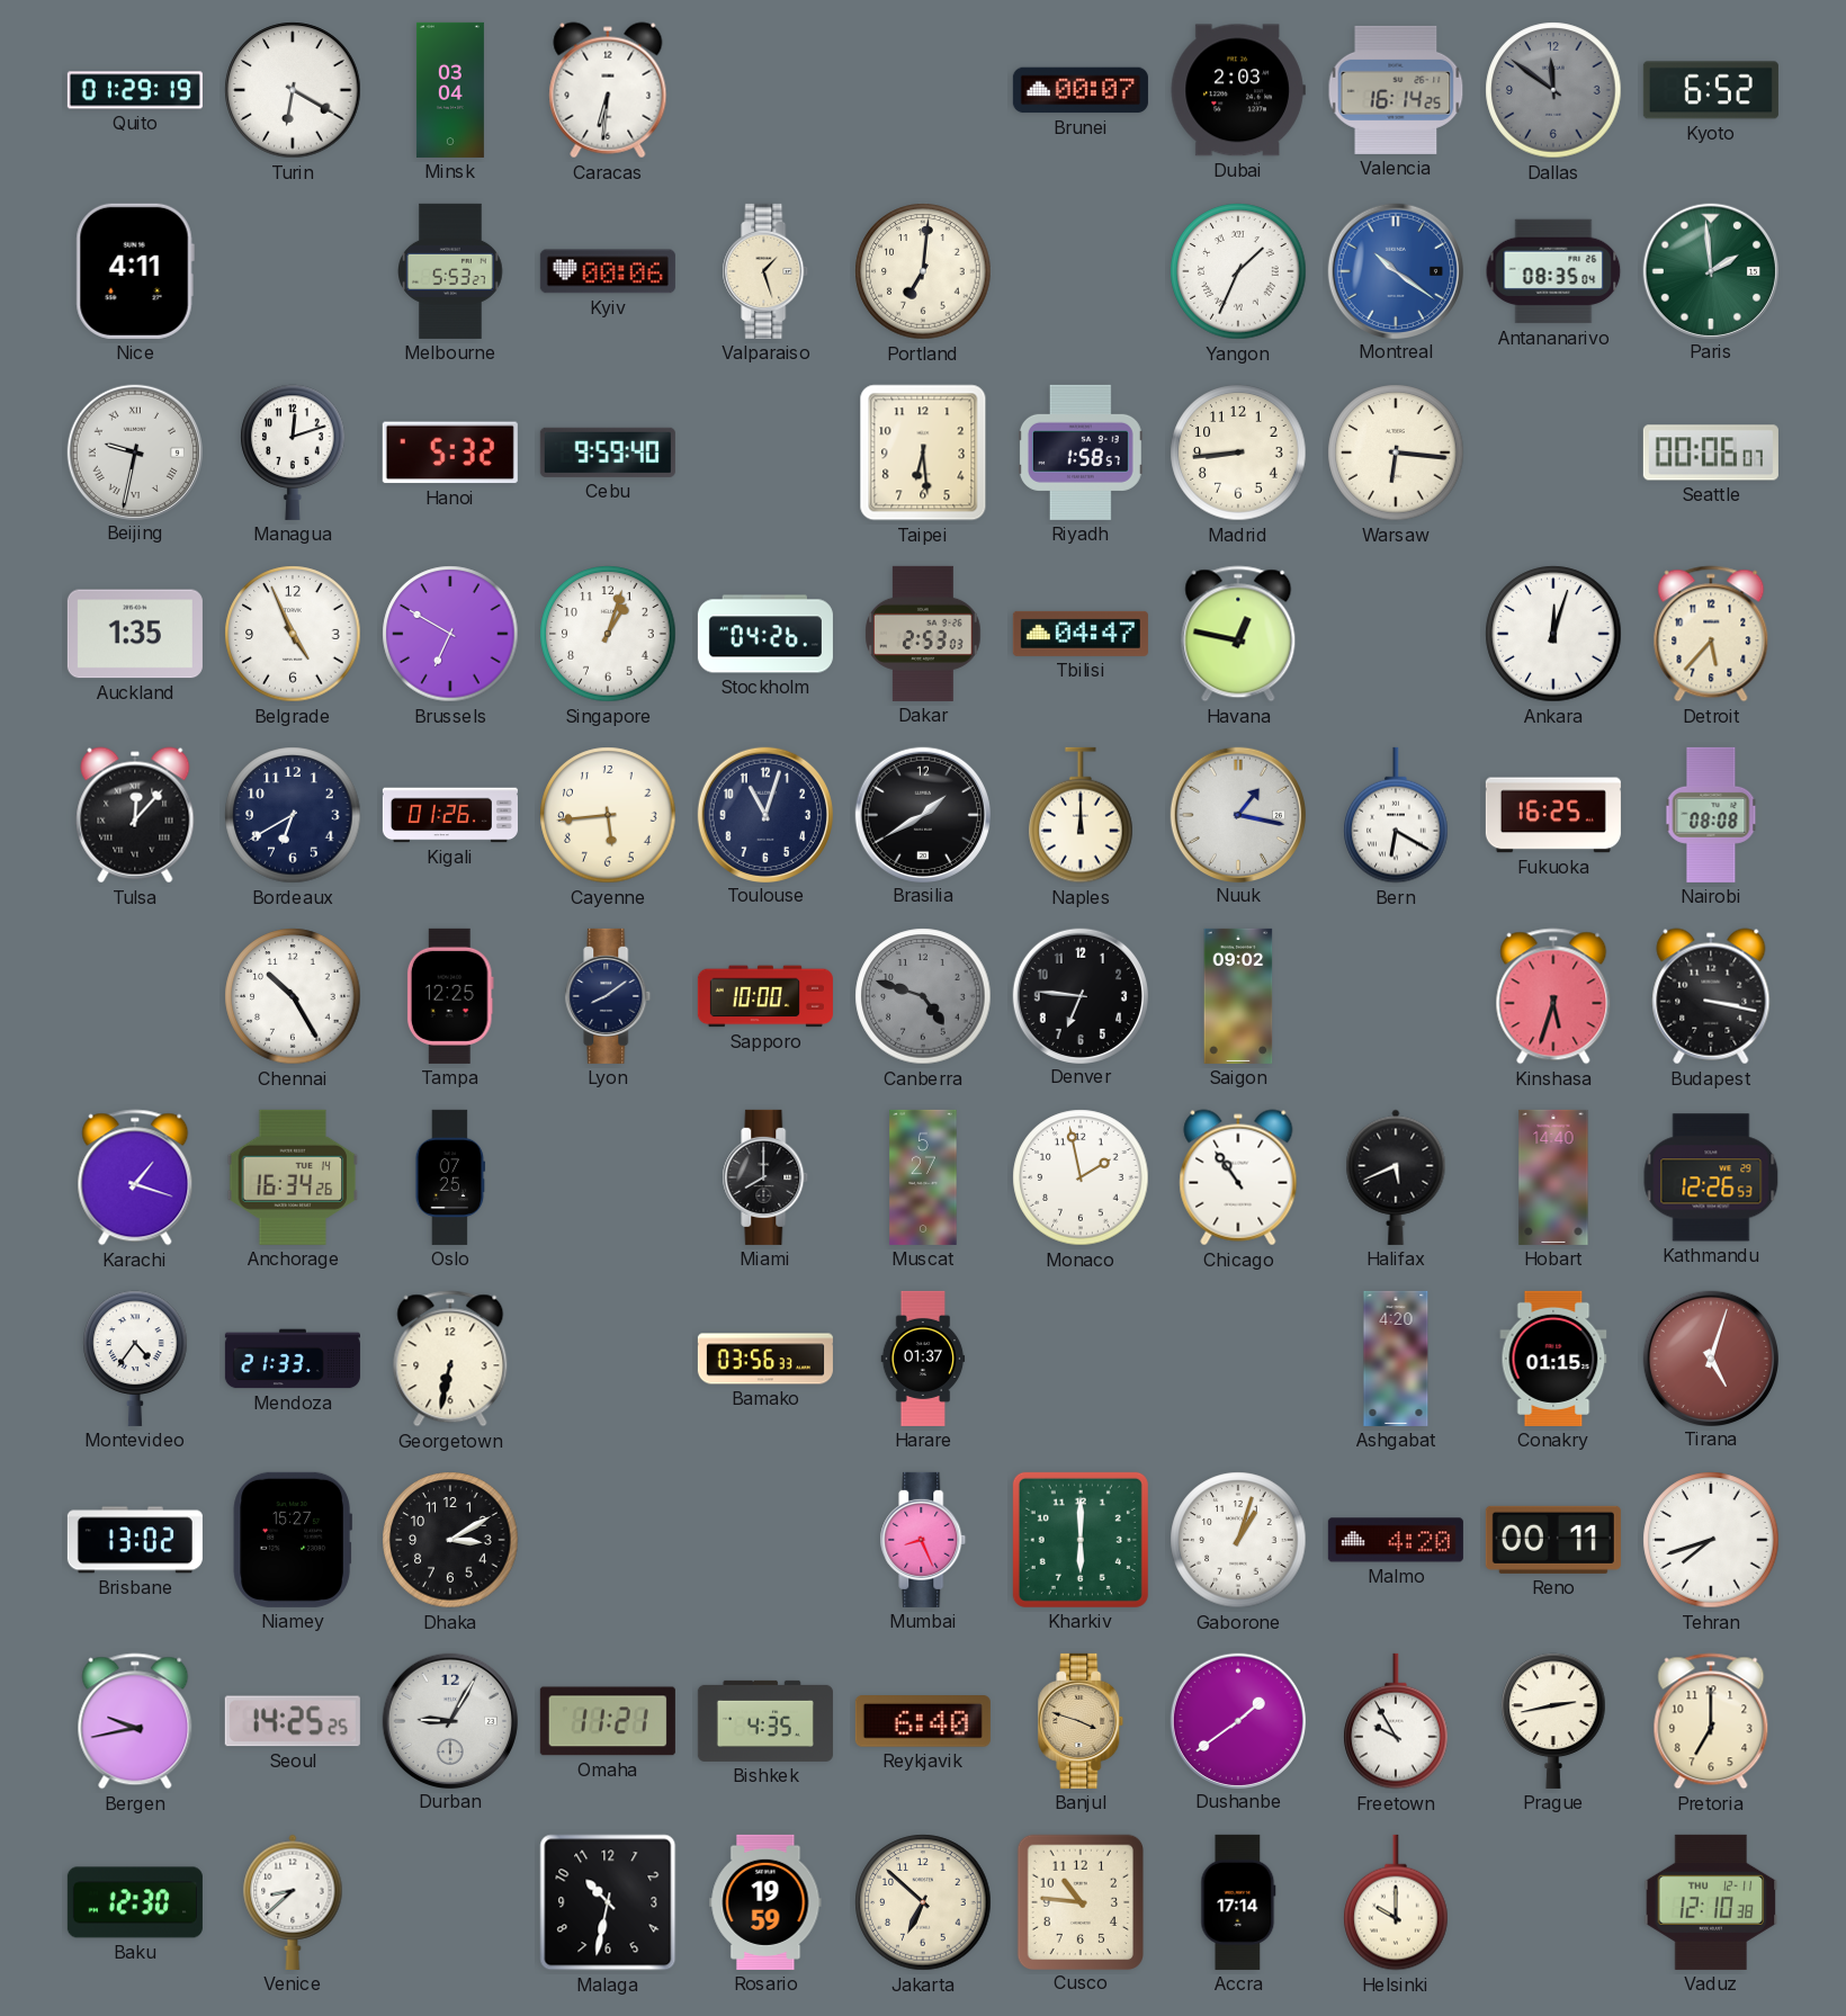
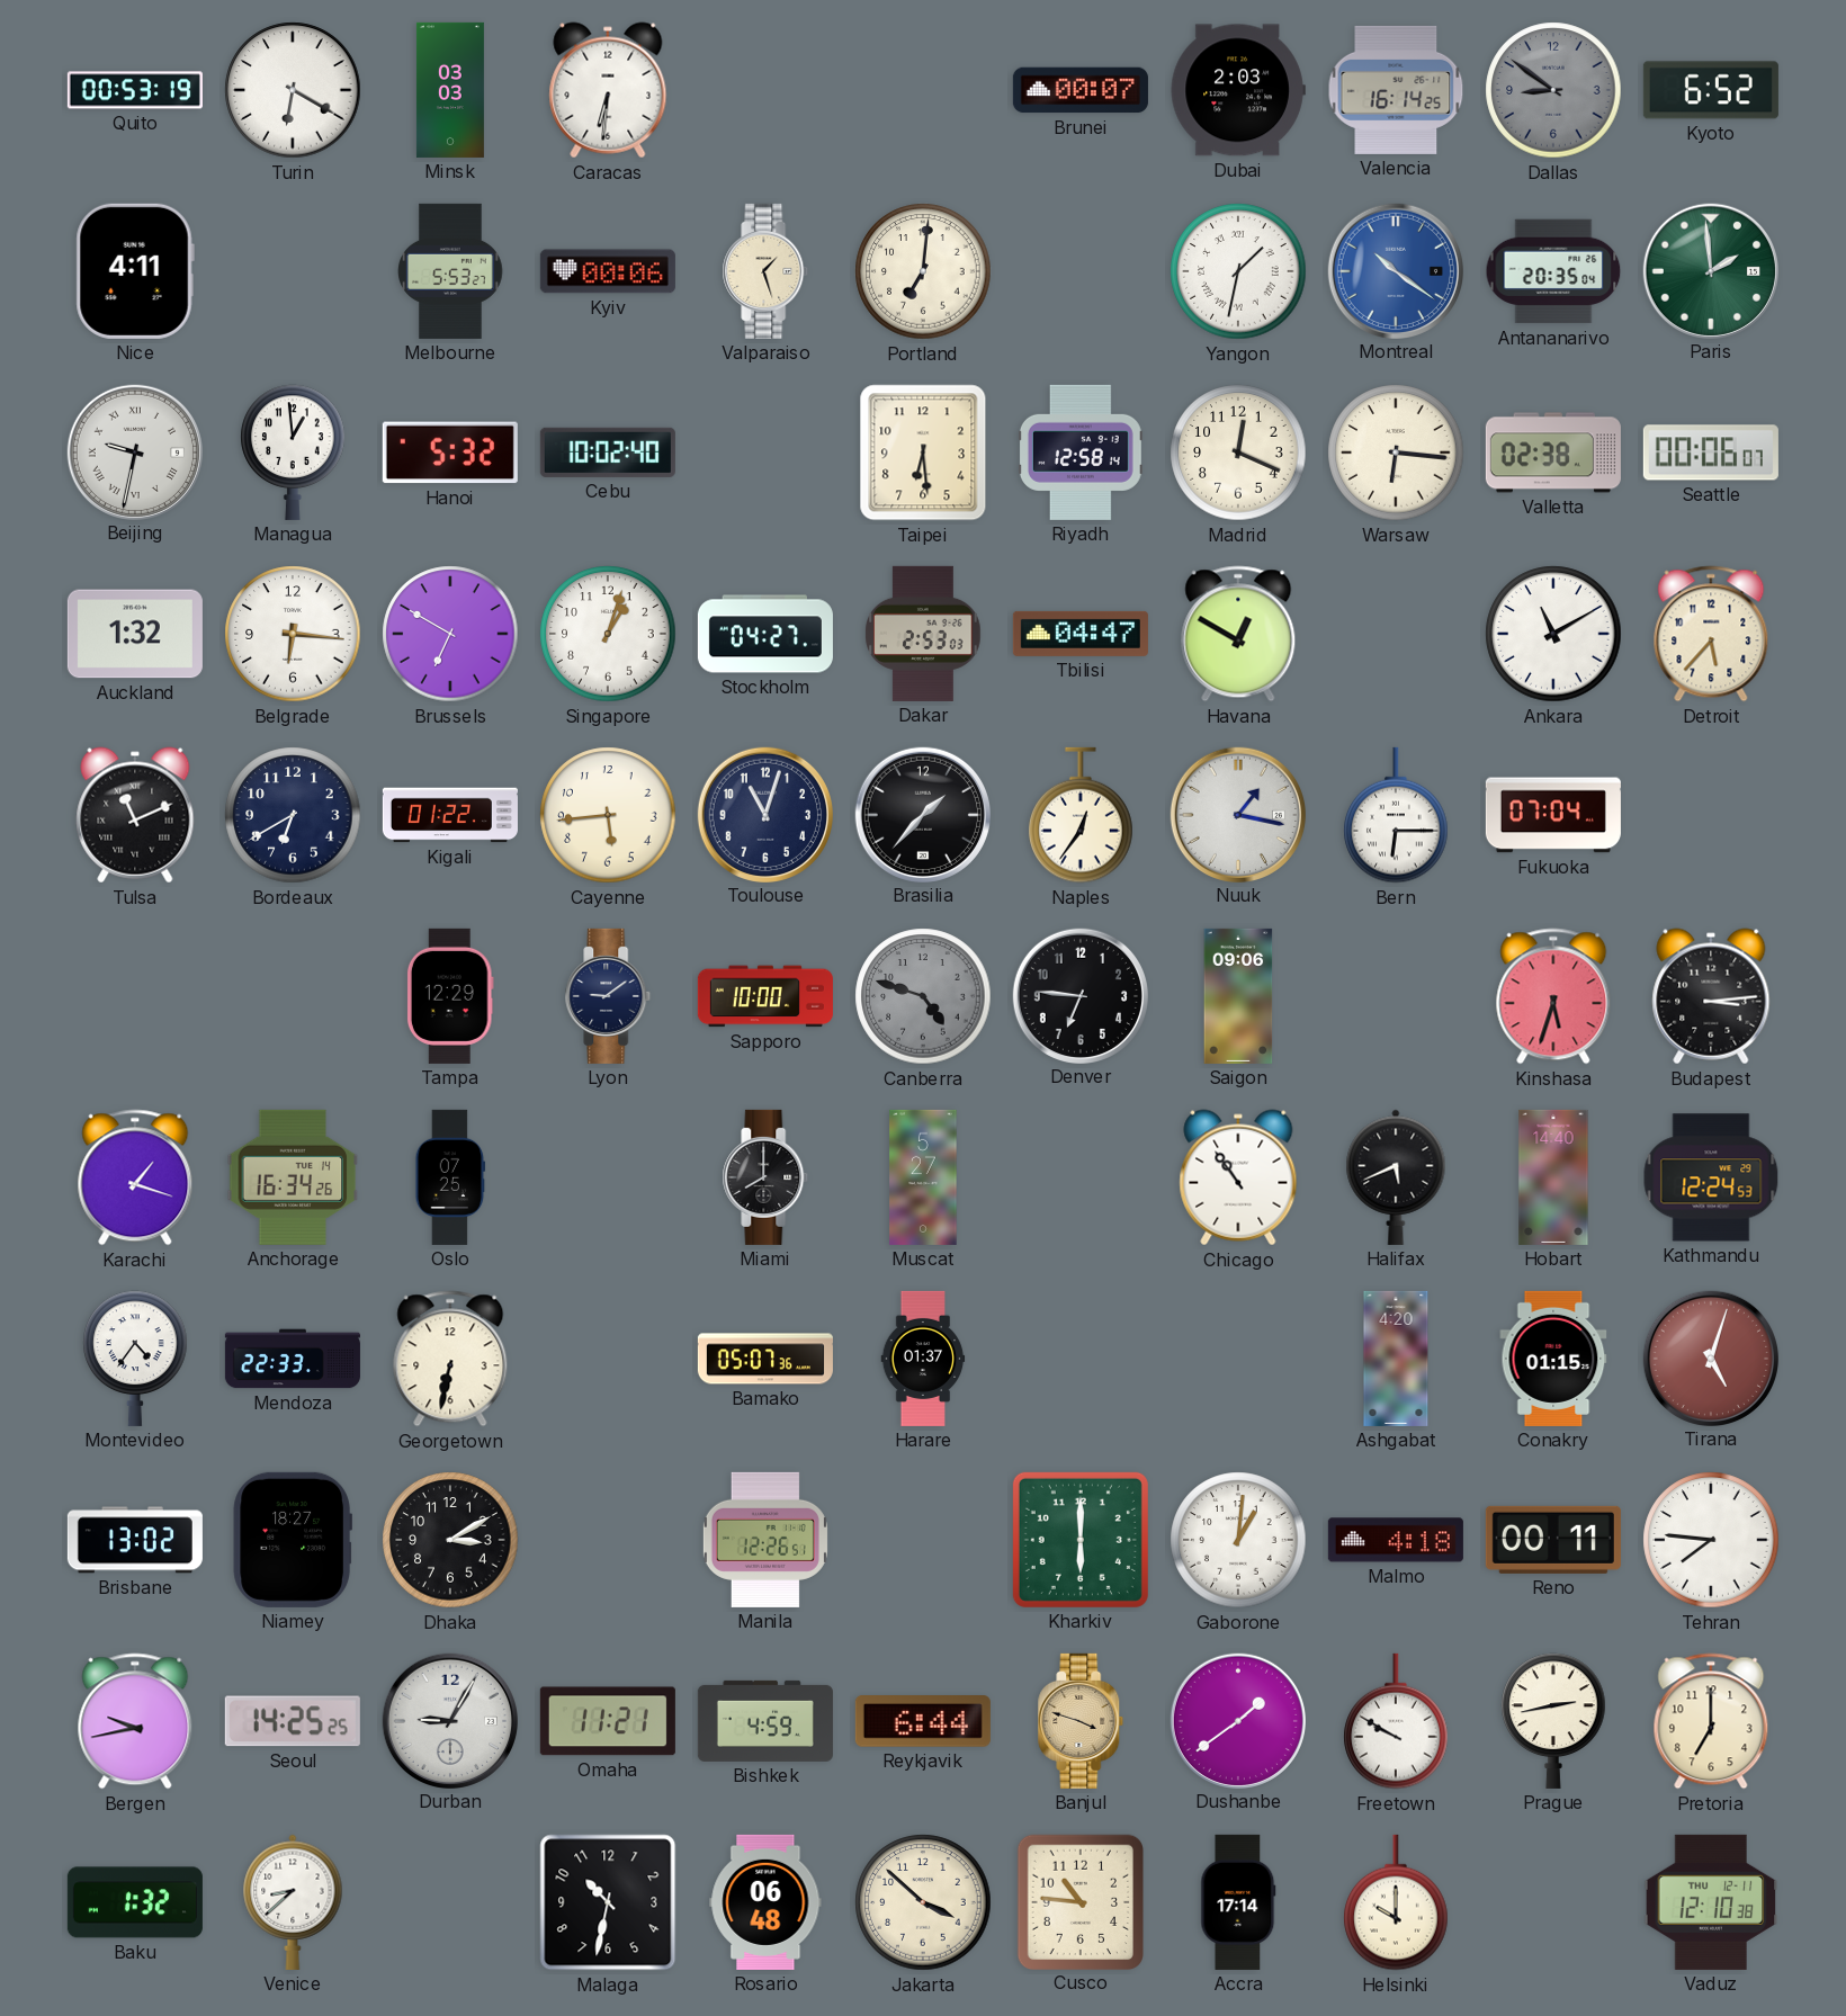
Quito: 01:29 -> 00:53 (135, 90)
Minsk: 03:04 -> 03:03 (450, 90)
Dallas: 11:51 -> 8:51 (1553, 90)
Yangon: 1:34 -> 1:32 (1238, 271)
Antananarivo: 08:35 -> 20:35 (1553, 271)
Managua: 12:12 -> 12:59 (293, 453)
Cebu: 9:59 -> 10:02 (608, 453)
Riyadh: 1:58 -> 12:58 (1081, 453)
Madrid: 8:44 -> 12:19 (1238, 453)
Valletta: none -> 02:38 (1553, 453)
Auckland: 1:35 -> 1:32 (135, 634)
Belgrade: 4:56 -> 6:16 (293, 634)
Stockholm: 04:26 -> 04:27 (765, 634)
Havana: 12:47 -> 12:50 (1238, 634)
Ankara: 12:03 -> 11:10 (1553, 634)
Tulsa: 12:07 -> 11:11 (135, 815)
Kigali: 01:26 -> 01:22 (450, 815)
Brasilia: 1:40 -> 1:37 (922, 814)
Naples: 12:00 -> 12:36 (1081, 815)
Bern: 6:20 -> 6:15 (1396, 815)
Fukuoka: 16:25 -> 07:04 (1553, 815)
Nairobi: 08:08 -> none (1711, 815)
Chennai: 10:25 -> none (293, 996)
Tampa: 12:25 -> 12:29 (450, 996)
Lyon: 8:09 -> 9:09 (608, 996)
Saigon: 09:02 -> 09:06 (1238, 996)
Budapest: 3:17 -> 3:14 (1711, 996)
Monaco: 1:58 -> none (1081, 1177)
Kathmandu: 12:26 -> 12:24 (1711, 1177)
Mendoza: 21:33 -> 22:33 (293, 1359)
Bamako: 03:56 -> 05:07 (765, 1359)
Niamey: 15:27 -> 18:27 (293, 1540)
Manila: none -> 12:26 (765, 1540)
Mumbai: 8:26 -> none (923, 1540)
Gaborone: 1:03 -> 1:01 (1238, 1540)
Malmo: 4:20 -> 4:18 (1396, 1540)
Tehran: 7:42 -> 7:46 (1711, 1540)
Bishkek: 4:35 -> 4:59 (765, 1721)
Reykjavik: 6:40 -> 6:44 (923, 1722)
Freetown: 9:55 -> 9:50 (1396, 1721)
Baku: 12:30 -> 1:32 (135, 1902)
Rosario: 19:59 -> 06:48 (765, 1902)
Jakarta: 6:52 -> 3:52 (923, 1902)
